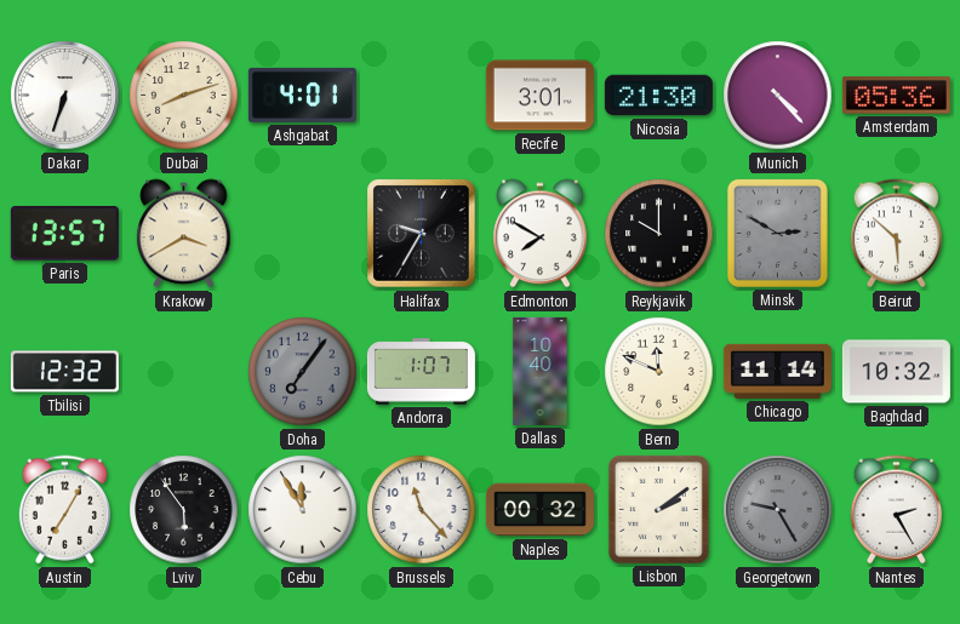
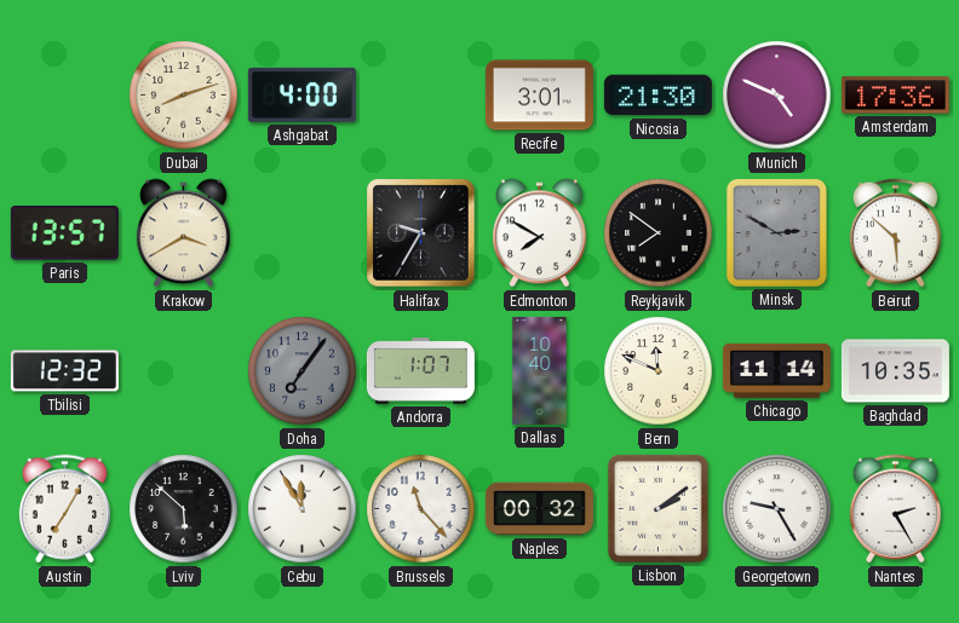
Dakar: 6:33 -> none (65, 96)
Ashgabat: 4:01 -> 4:00 (302, 94)
Munich: 4:23 -> 4:49 (777, 96)
Amsterdam: 05:36 -> 17:36 (895, 96)
Reykjavik: 10:00 -> 7:51 (659, 233)
Baghdad: 10:32 -> 10:35 (895, 371)
Lviv: 5:54 -> 5:52 (184, 509)
Georgetown dial: grey -> white (777, 509)
